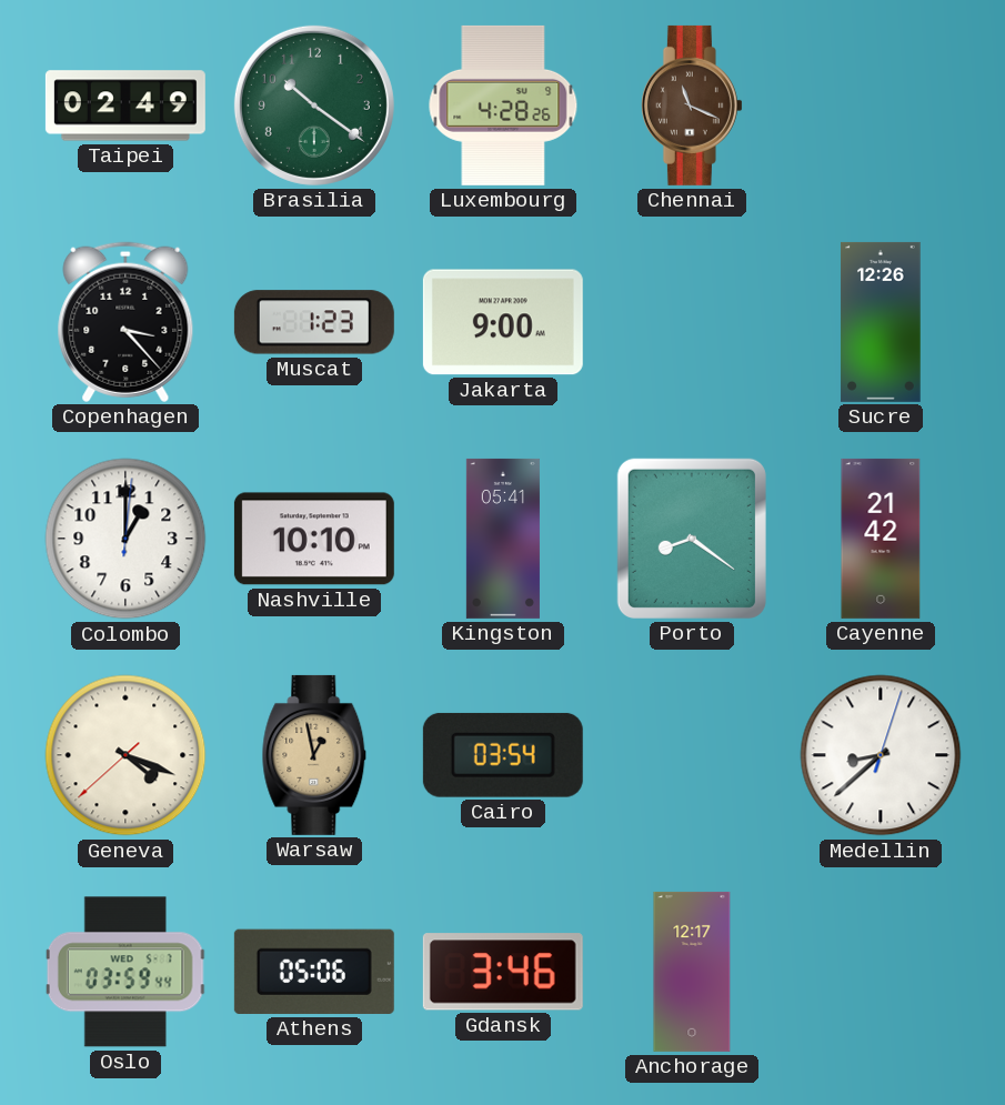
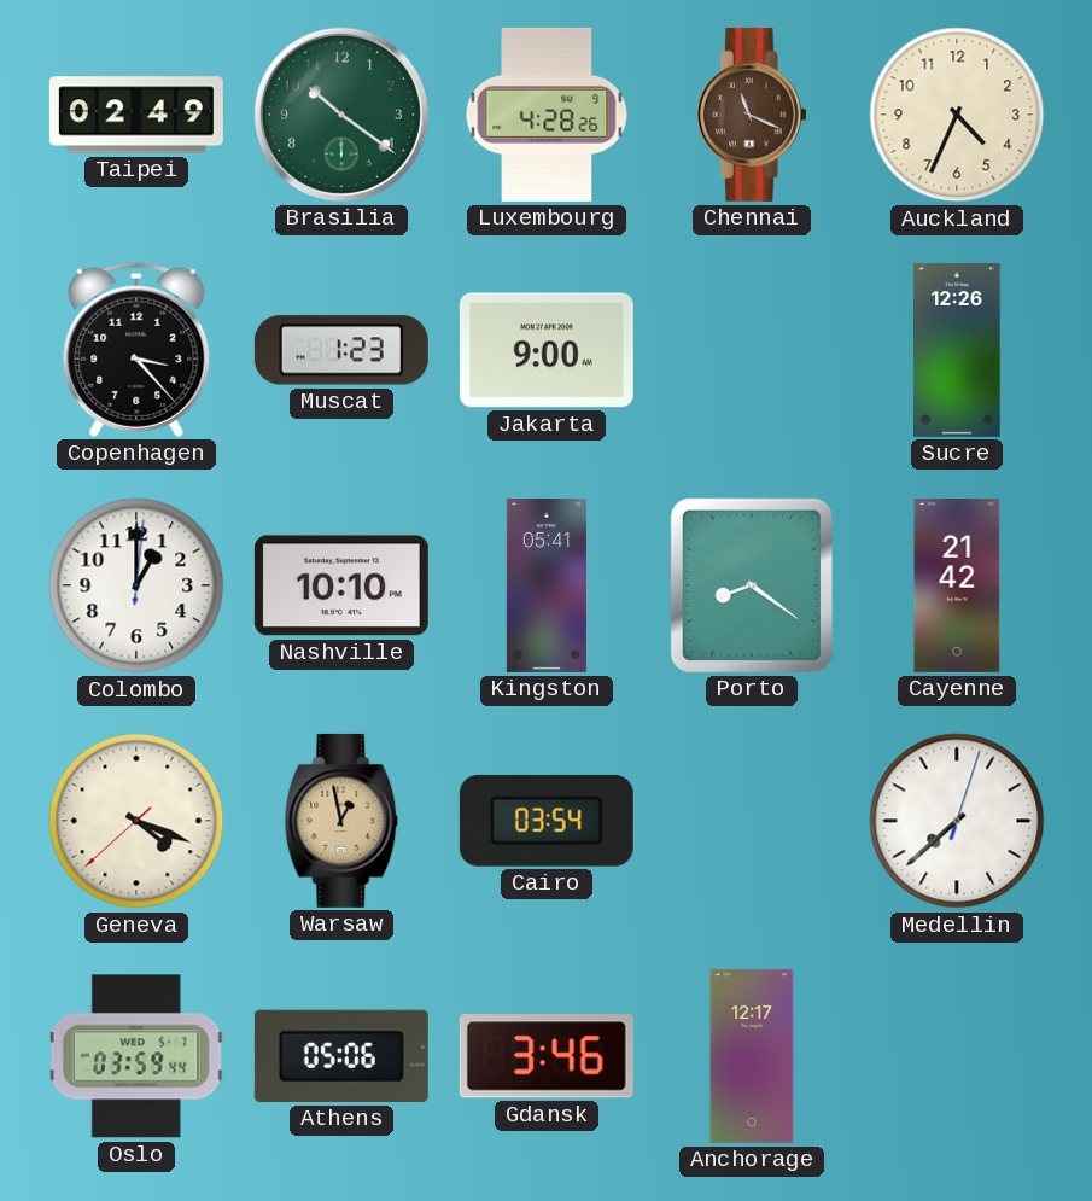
Auckland: none -> 4:34 (957, 115)
Medellin: 8:38 -> 7:38 (957, 821)
